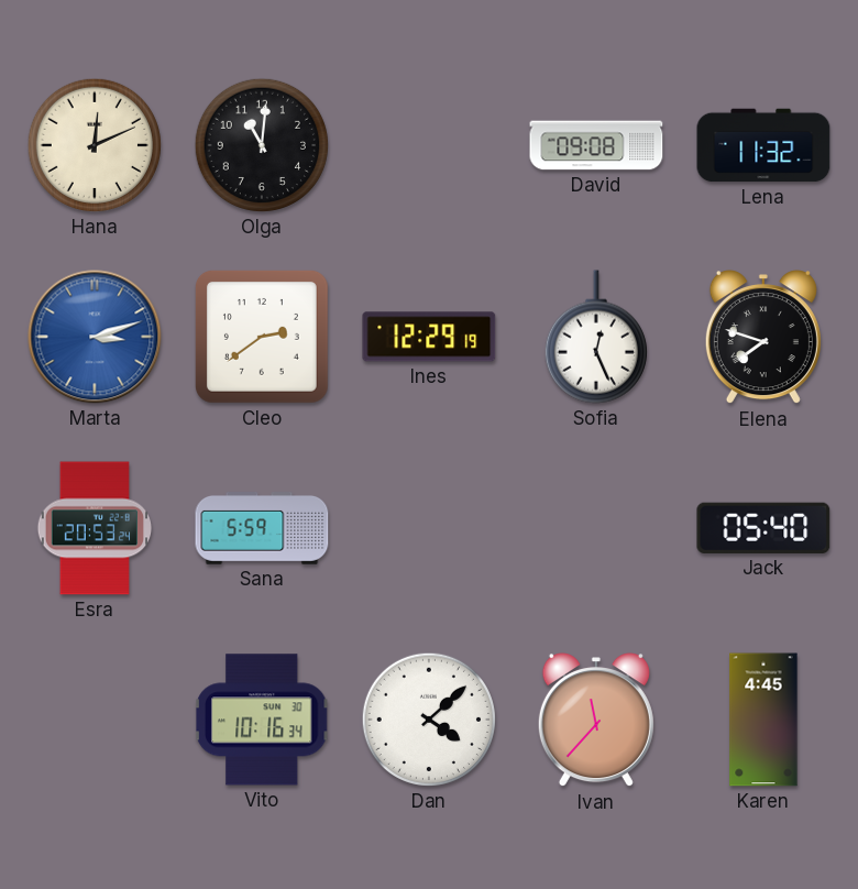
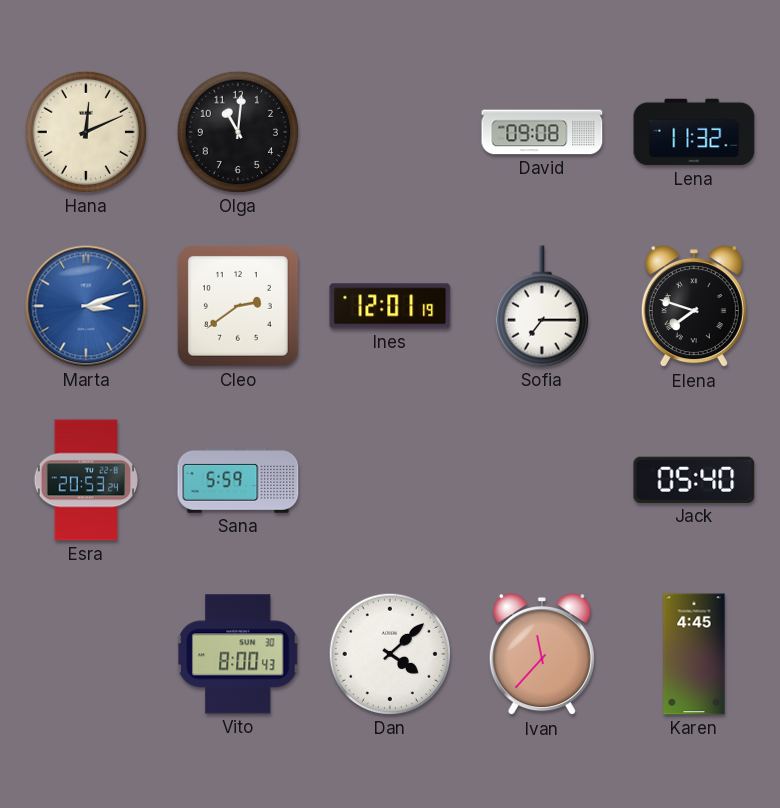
Ines: 12:29 -> 12:01 (390, 306)
Sofia: 12:26 -> 7:15 (542, 306)
Vito: 10:16 -> 8:00 (238, 654)
